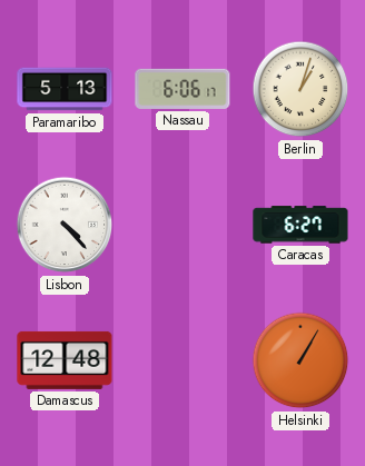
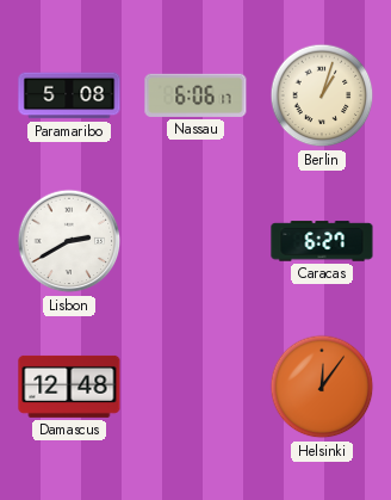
Paramaribo: 5:13 -> 5:08 (69, 95)
Lisbon: 4:23 -> 2:40 (69, 241)
Helsinki: 1:05 -> 12:06 (322, 387)
